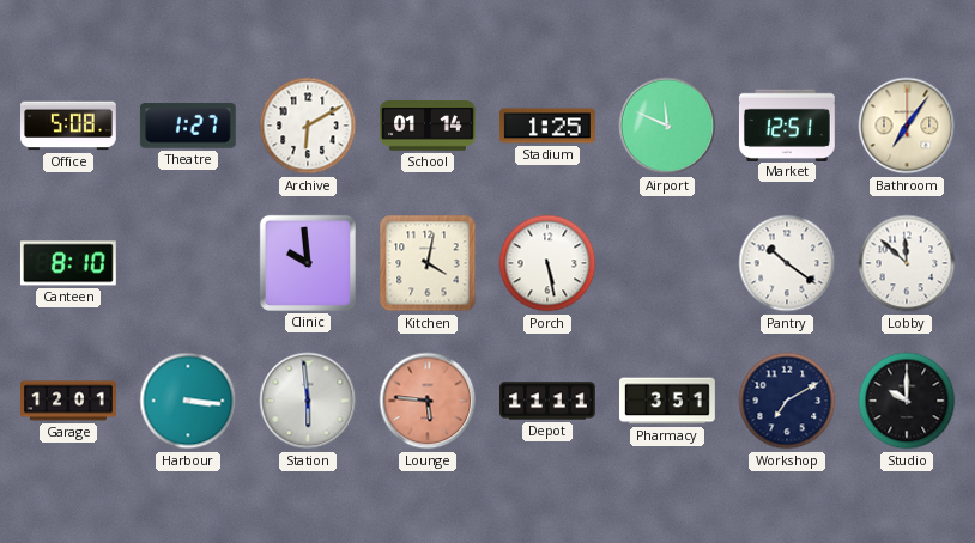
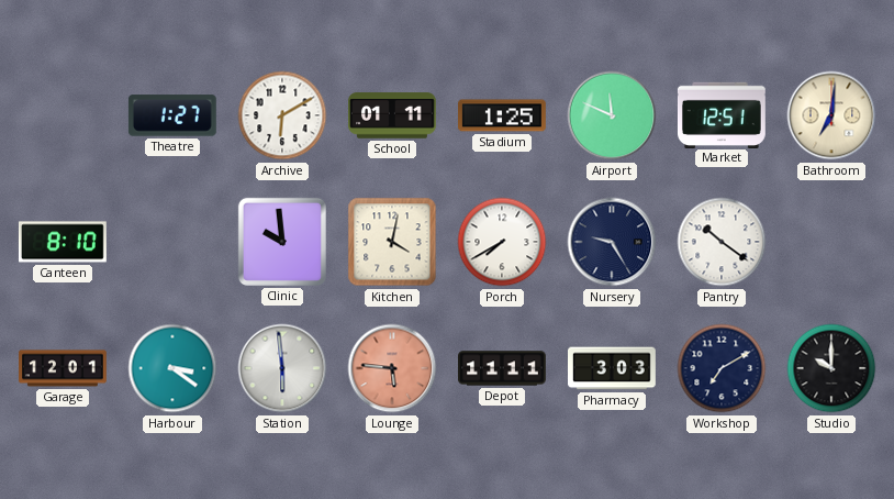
Office: 5:08 -> none (69, 126)
School: 01:14 -> 01:11 (393, 115)
Bathroom: 7:06 -> 7:01 (831, 115)
Porch: 5:28 -> 7:40 (502, 242)
Nursery: none -> 9:25 (612, 242)
Lobby: 11:52 -> none (907, 263)
Harbour: 3:16 -> 3:21 (172, 368)
Pharmacy: 3:51 -> 3:03 (613, 368)
